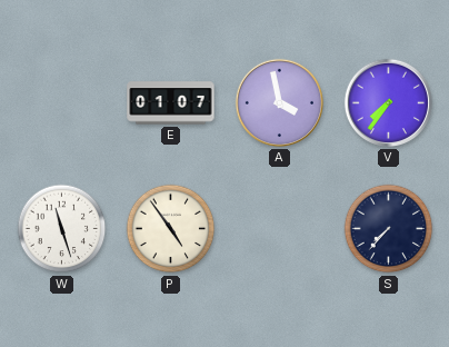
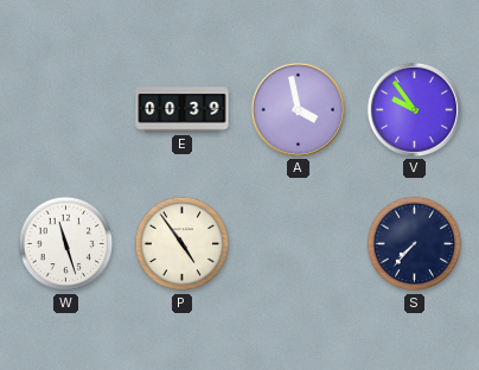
E: 01:07 -> 00:39 (183, 110)
V: 7:36 -> 9:54 (414, 109)
